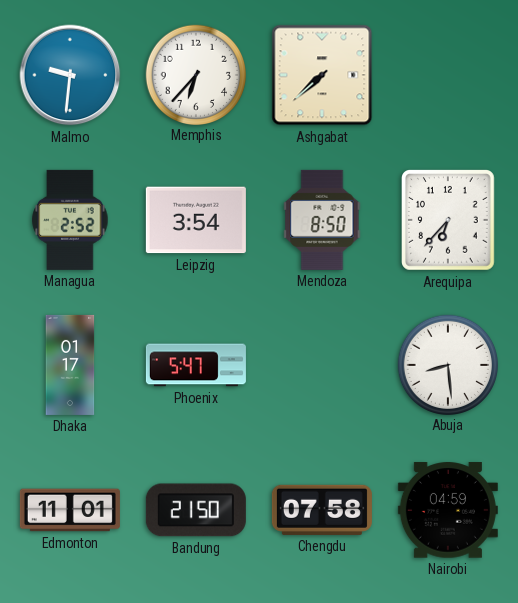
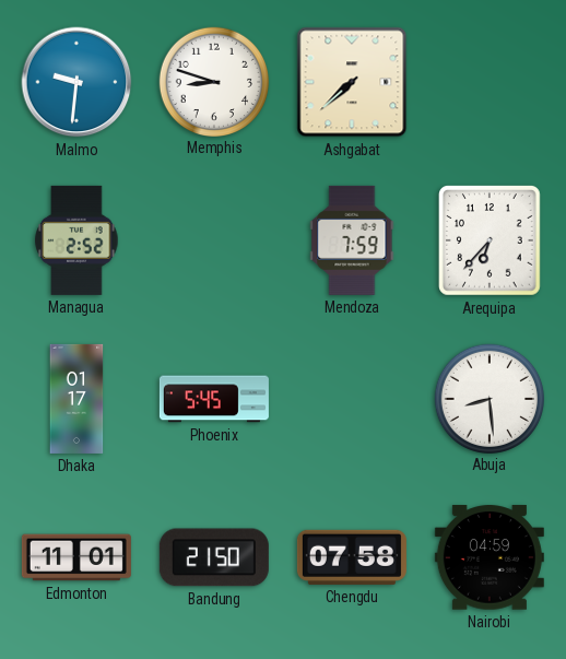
Memphis: 6:37 -> 8:48 (213, 81)
Leipzig: 3:54 -> none (196, 220)
Mendoza: 8:50 -> 7:59 (352, 240)
Phoenix: 5:47 -> 5:45 (214, 399)
